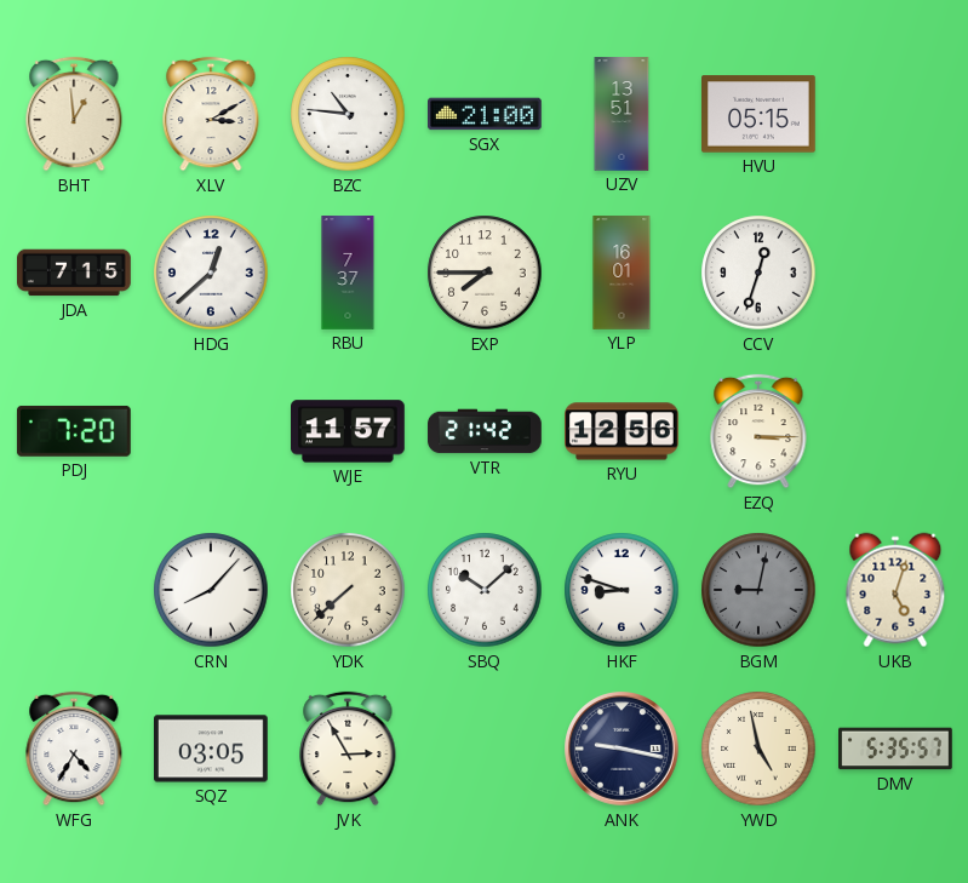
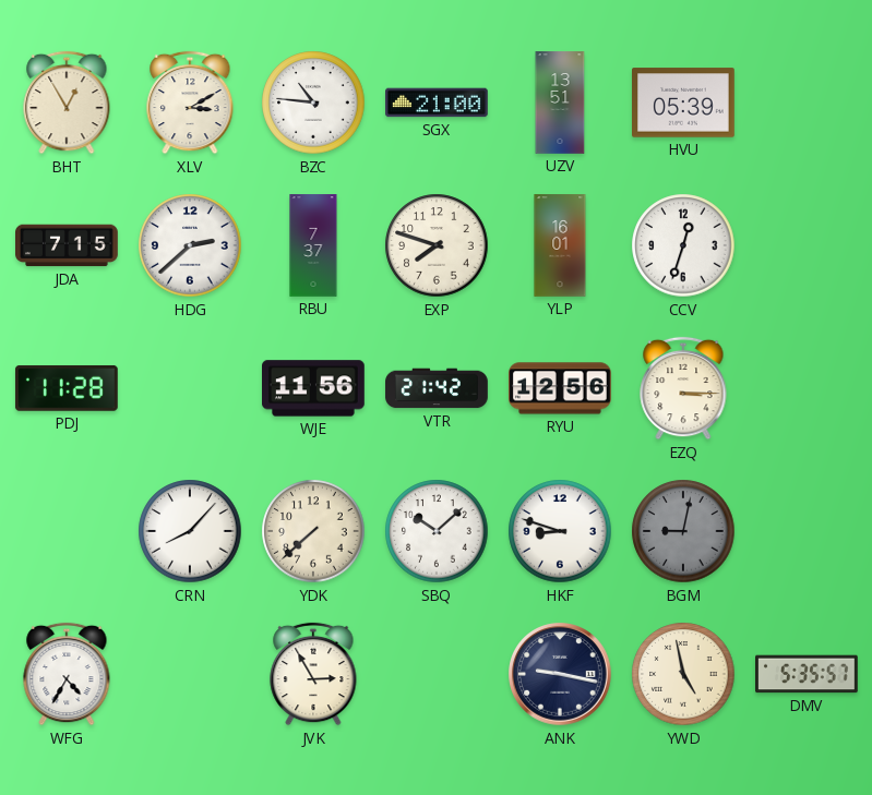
BHT: 12:59 -> 12:55 (67, 103)
HVU: 05:15 -> 05:39 (684, 103)
HDG: 12:38 -> 2:38 (190, 245)
EXP: 7:45 -> 7:48 (437, 245)
PDJ: 7:20 -> 11:28 (67, 388)
WJE: 11:57 -> 11:56 (314, 388)
UKB: 5:03 -> none (895, 590)
SQZ: 03:05 -> none (212, 749)
